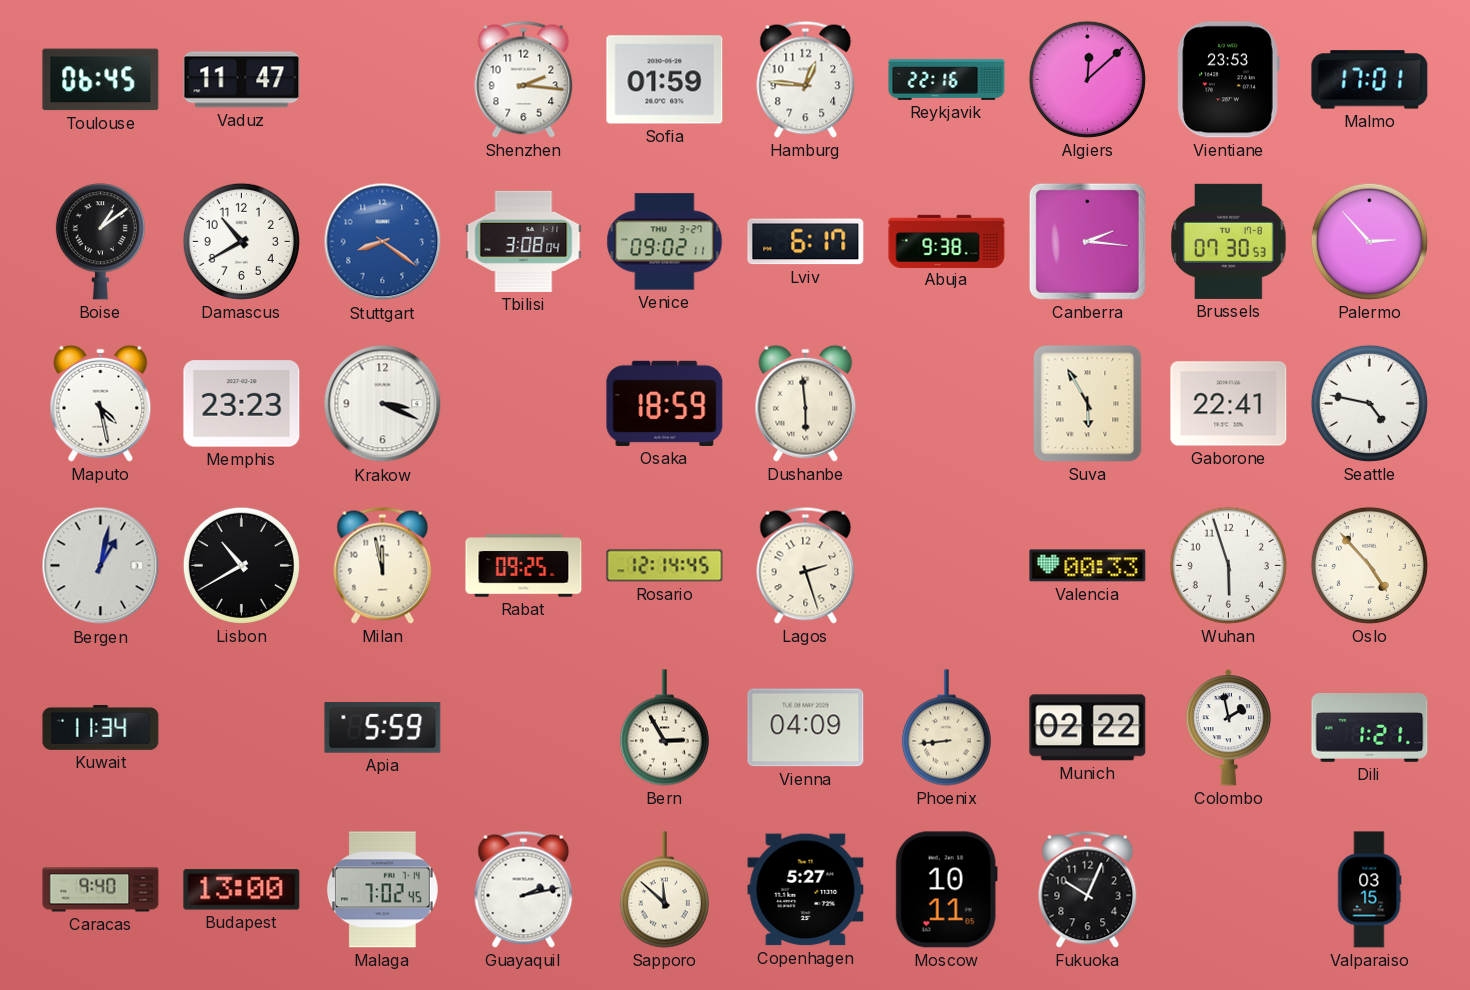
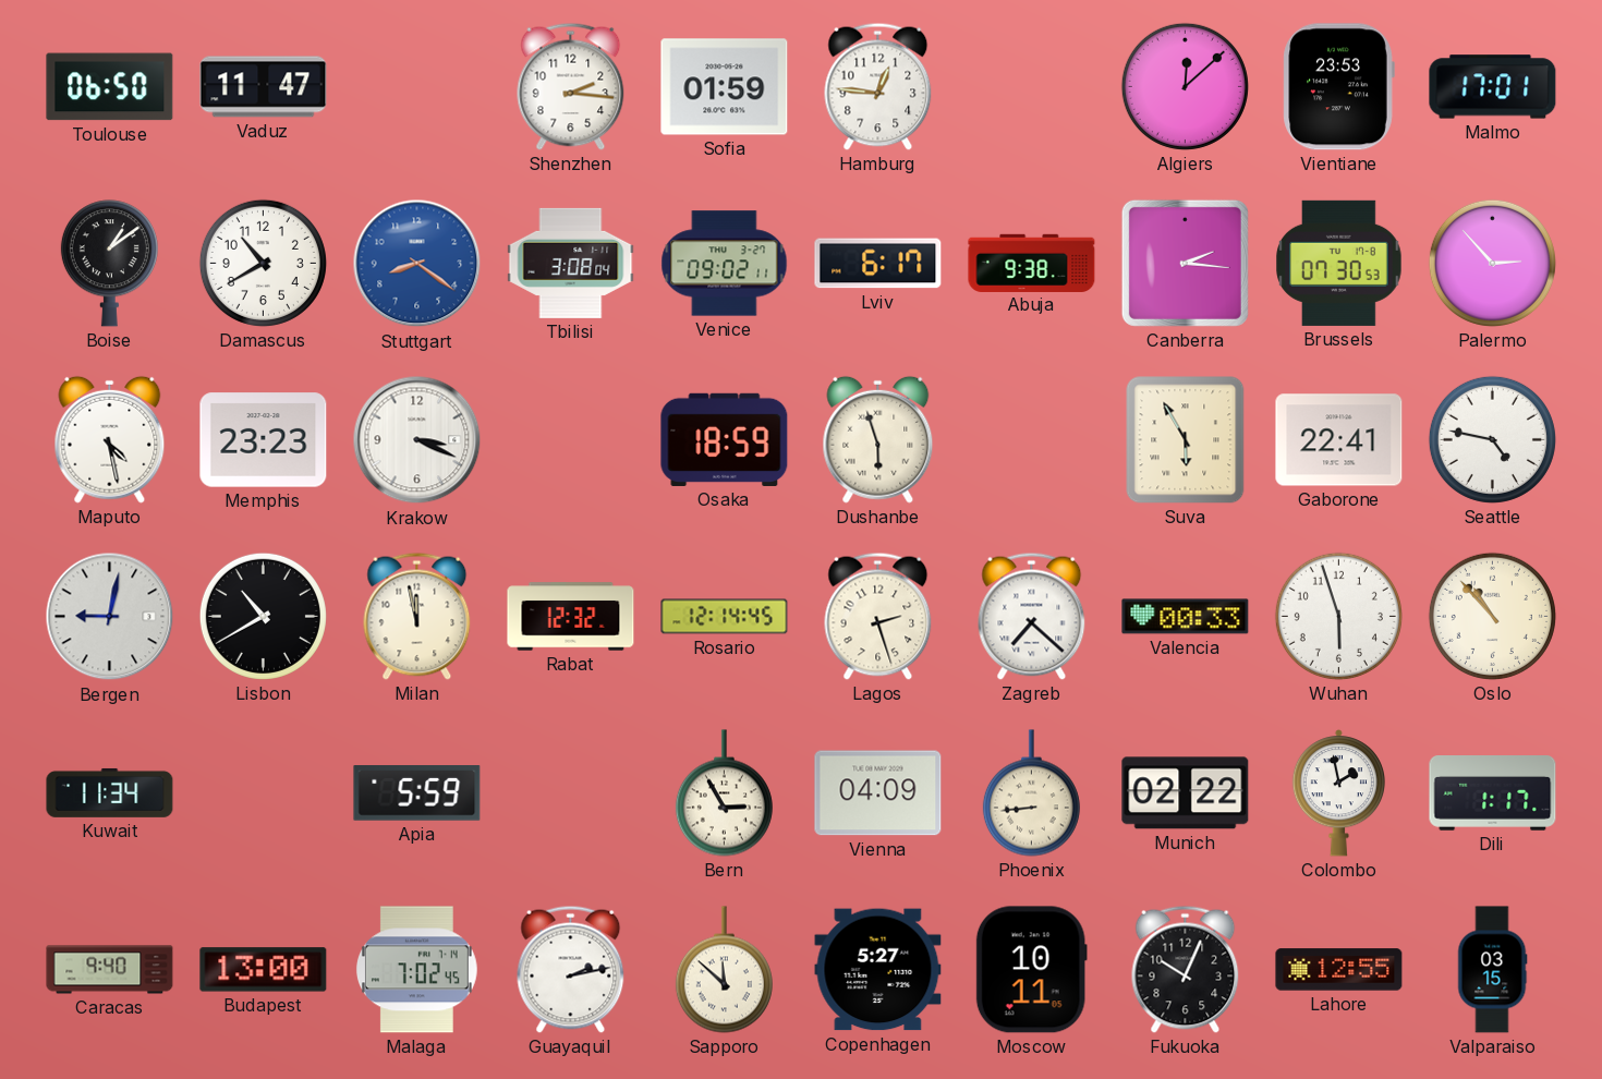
Toulouse: 06:45 -> 06:50 (110, 87)
Reykjavik: 22:16 -> none (947, 79)
Dushanbe: 5:59 -> 5:57 (878, 439)
Bergen: 1:02 -> 9:02 (110, 617)
Rabat: 09:25 -> 12:32 (571, 617)
Zagreb: none -> 7:22 (1032, 616)
Oslo: 4:53 -> 10:53 (1492, 616)
Dili: 1:21 -> 1:17 (1493, 793)
Lahore: none -> 12:55 (1339, 970)
